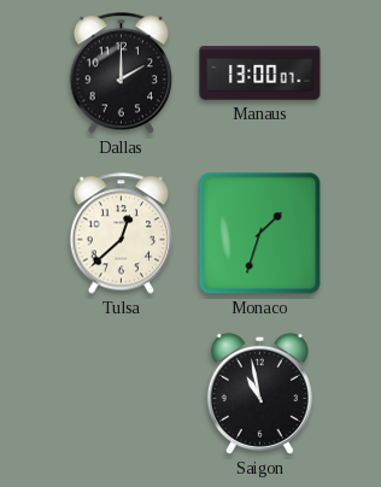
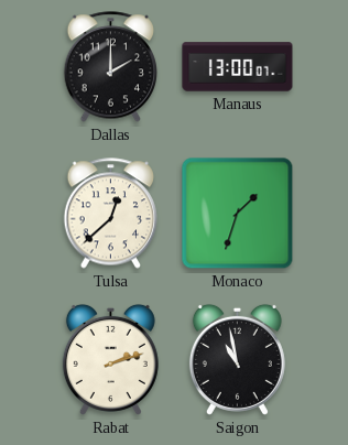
Rabat: none -> 2:12 (110, 359)
